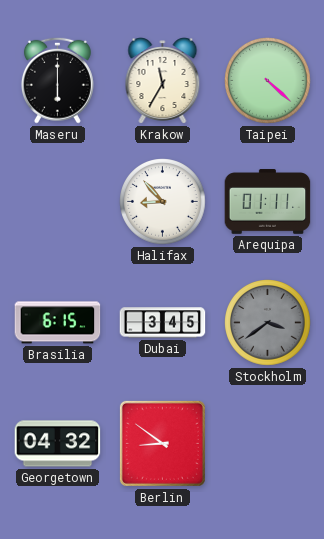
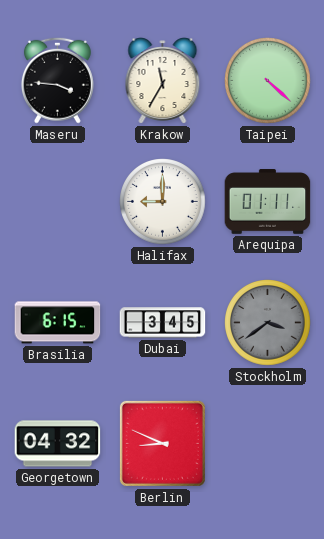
Maseru: 6:00 -> 3:46 (57, 80)
Halifax: 8:53 -> 9:00 (163, 202)
Berlin: 8:51 -> 8:49 (162, 443)
